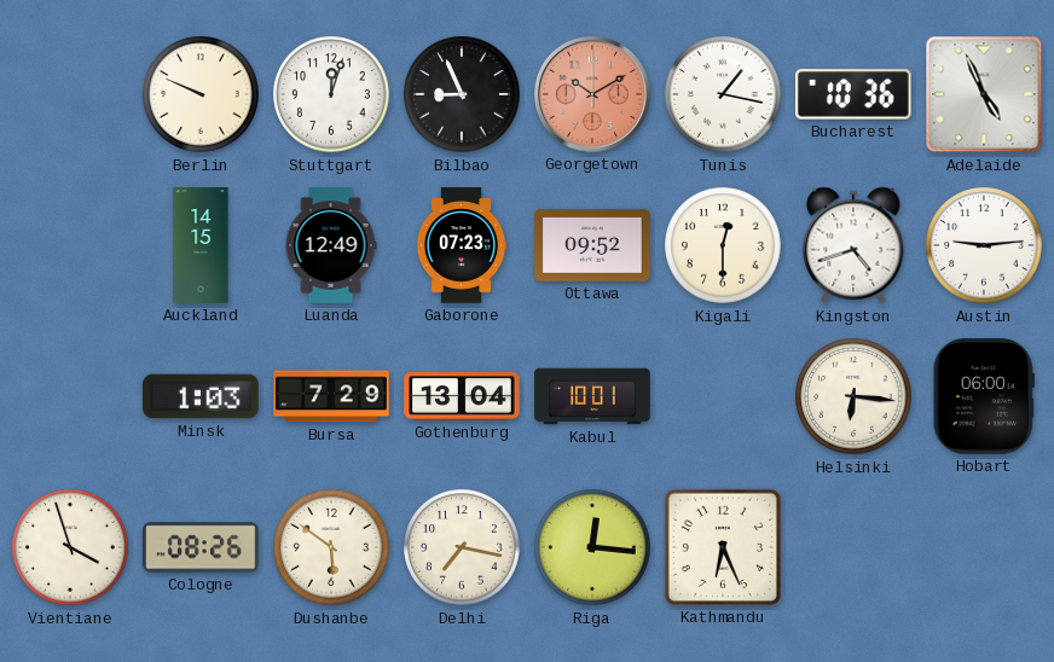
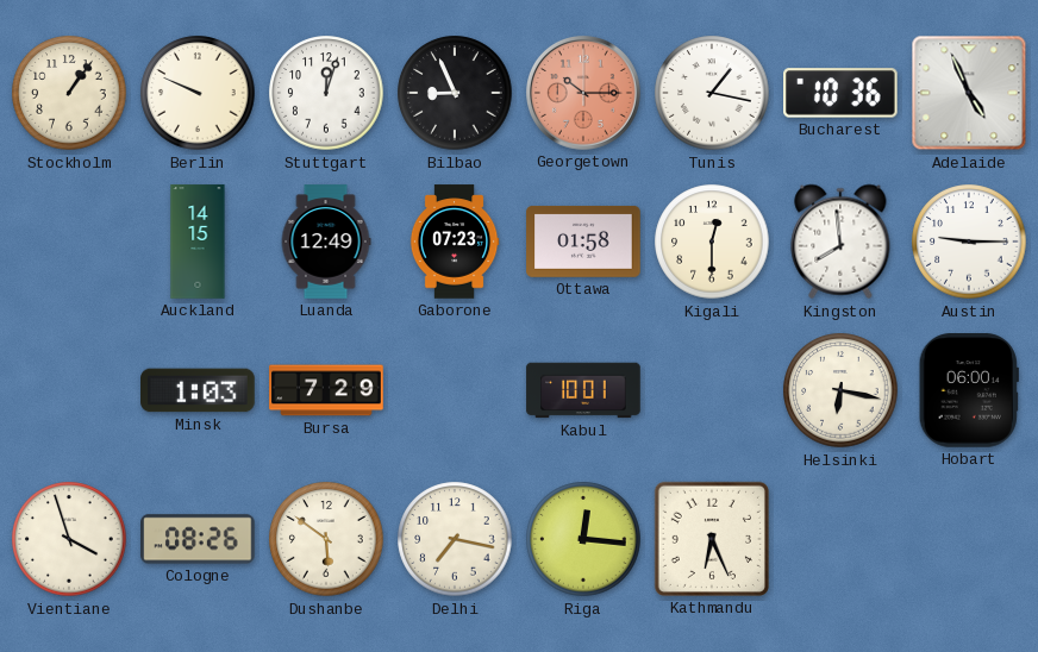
Stockholm: none -> 1:06 (69, 93)
Georgetown: 10:10 -> 10:15 (584, 94)
Ottawa: 09:52 -> 01:58 (583, 242)
Kingston: 4:42 -> 7:59 (840, 242)
Austin: 9:14 -> 9:15 (969, 242)
Gothenburg: 13:04 -> none (462, 396)
Helsinki: 6:16 -> 6:17 (840, 390)
